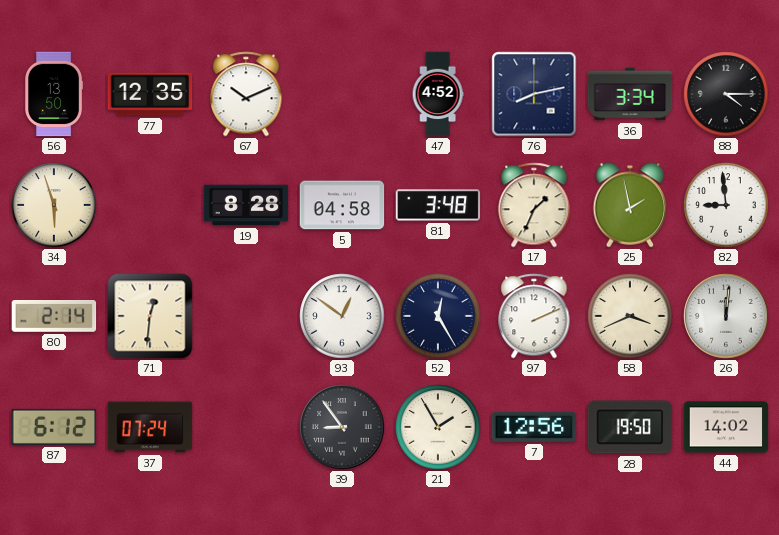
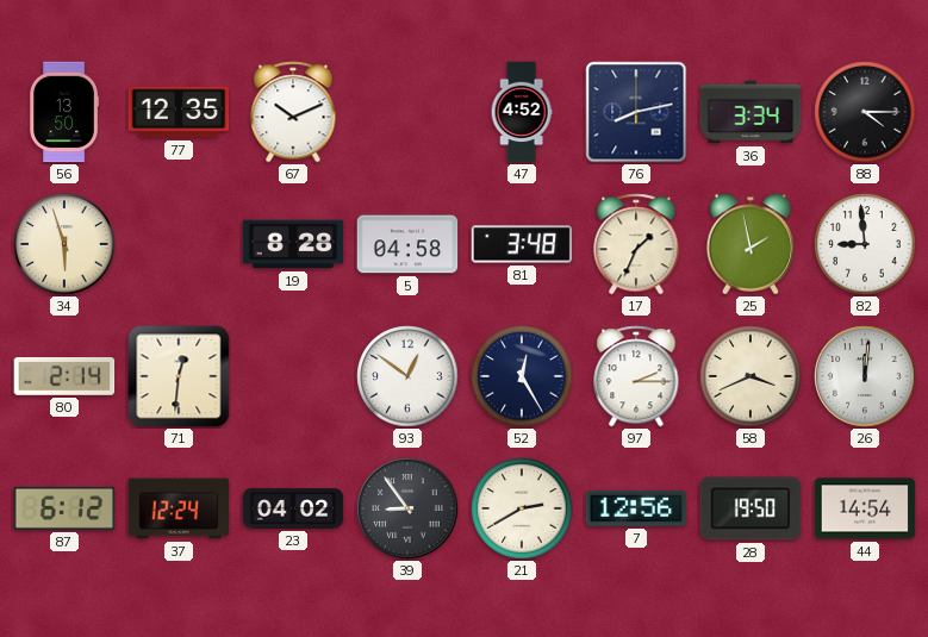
97: 2:11 -> 2:15 (636, 376)
37: 07:24 -> 12:24 (179, 508)
23: none -> 04:02 (293, 508)
21: 1:55 -> 2:40 (522, 508)
44: 14:02 -> 14:54 (865, 508)
